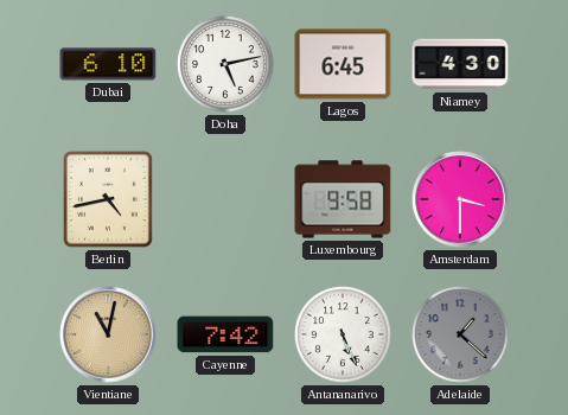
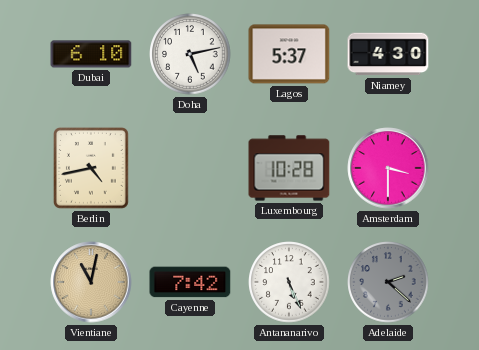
Lagos: 6:45 -> 5:37 (289, 54)
Luxembourg: 9:58 -> 10:28 (289, 168)
Adelaide: 1:22 -> 2:22 (388, 282)
